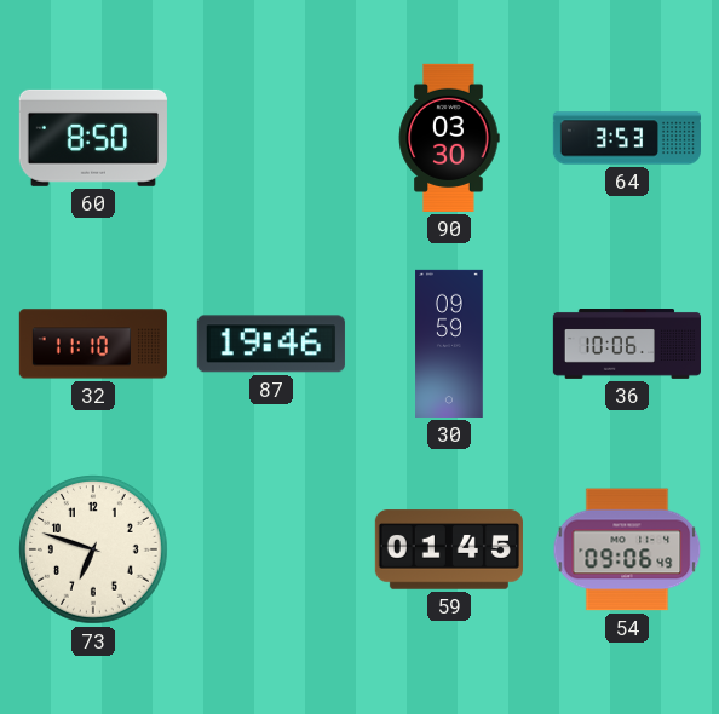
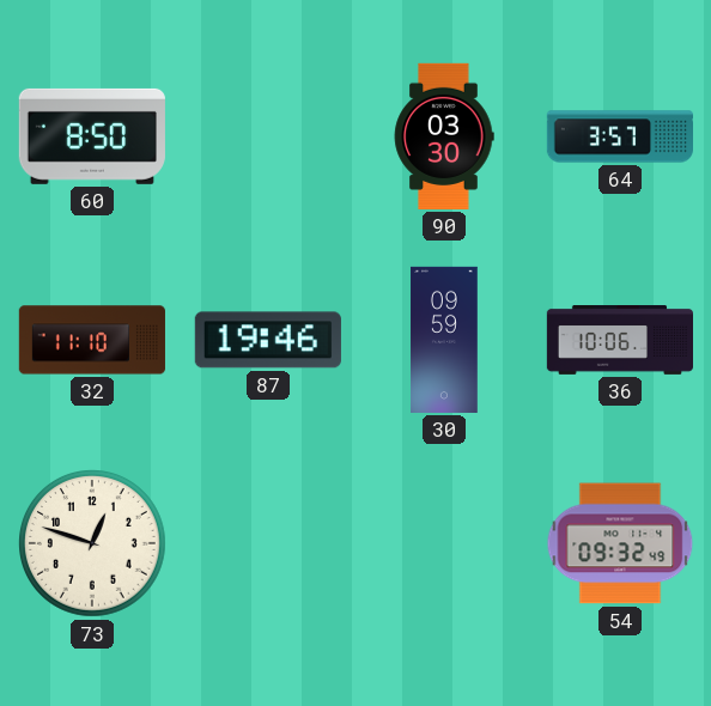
64: 3:53 -> 3:57 (619, 136)
73: 6:48 -> 12:48 (93, 544)
59: 01:45 -> none (449, 549)
54: 09:06 -> 09:32 (620, 543)
